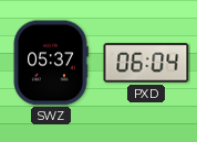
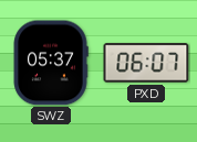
PXD: 06:04 -> 06:07 (146, 63)
